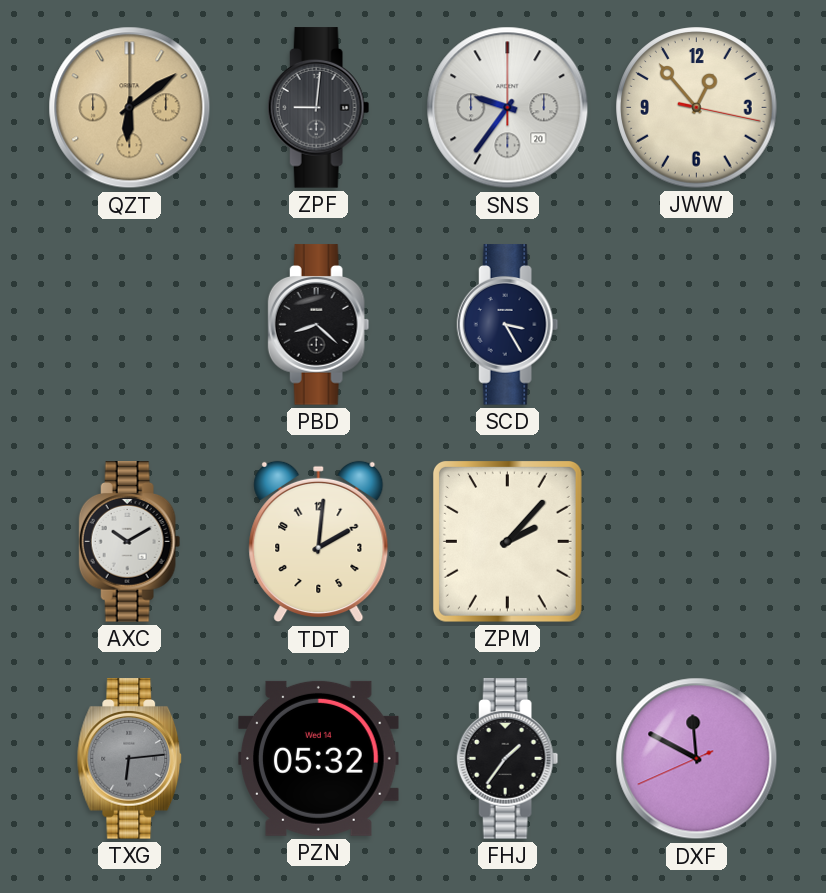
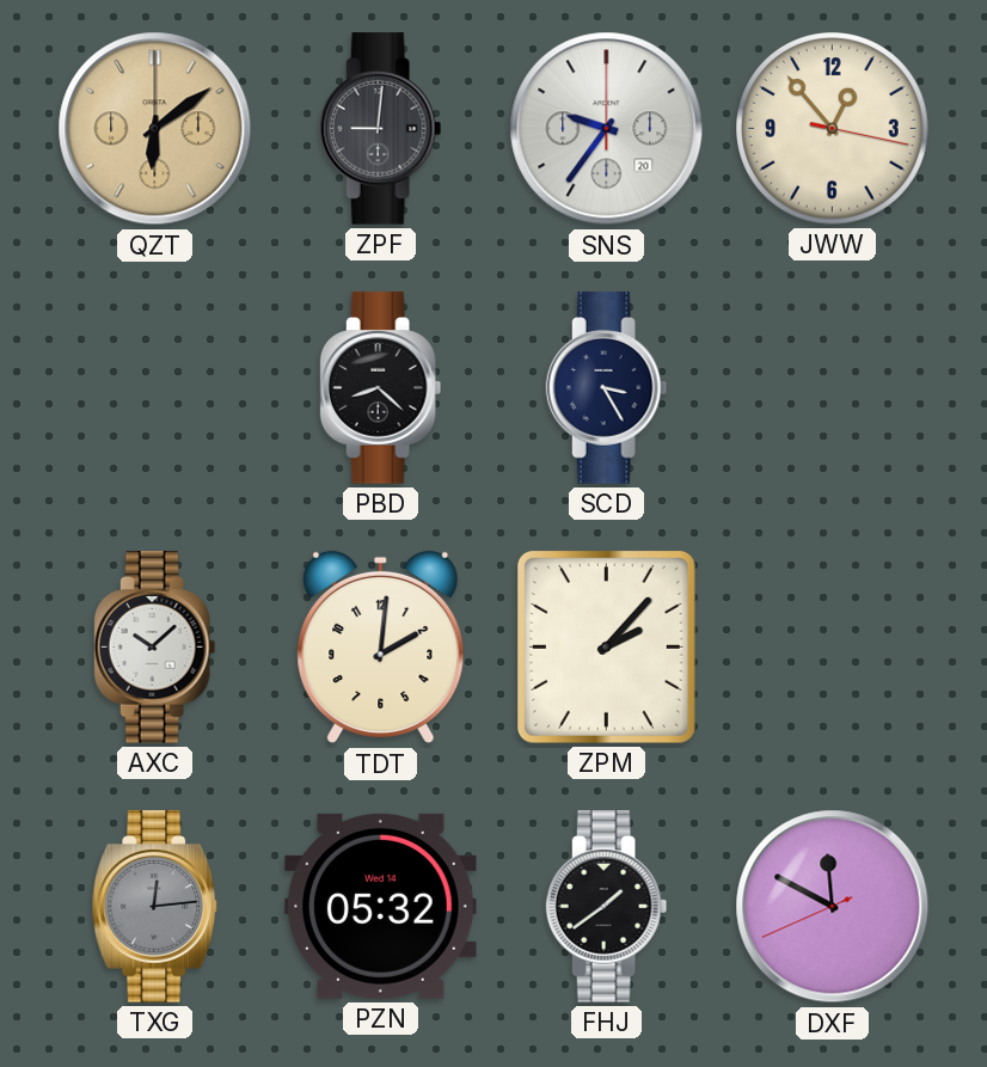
AXC: 10:10 -> 10:08 (155, 648)
TXG: 6:14 -> 12:14 (155, 907)
FHJ: 1:36 -> 1:39 (607, 907)
